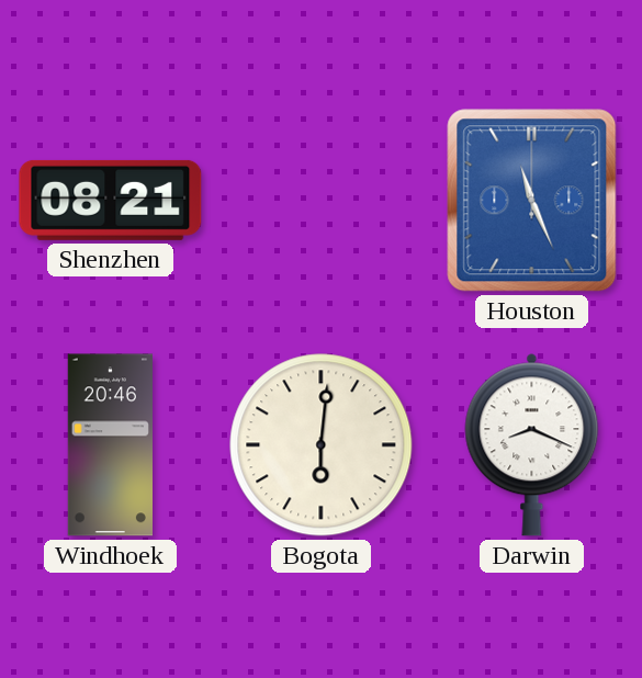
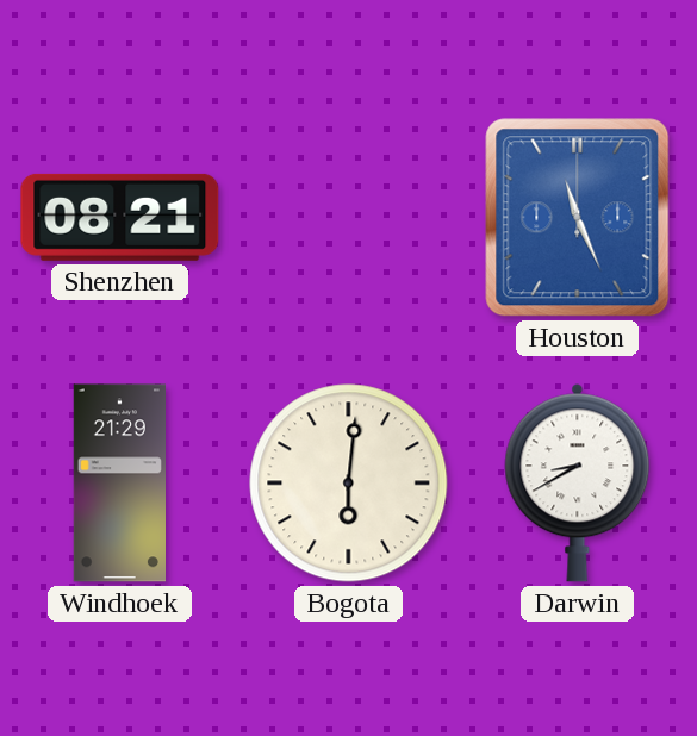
Windhoek: 20:46 -> 21:29 (119, 484)
Darwin: 8:19 -> 8:40 (578, 482)
